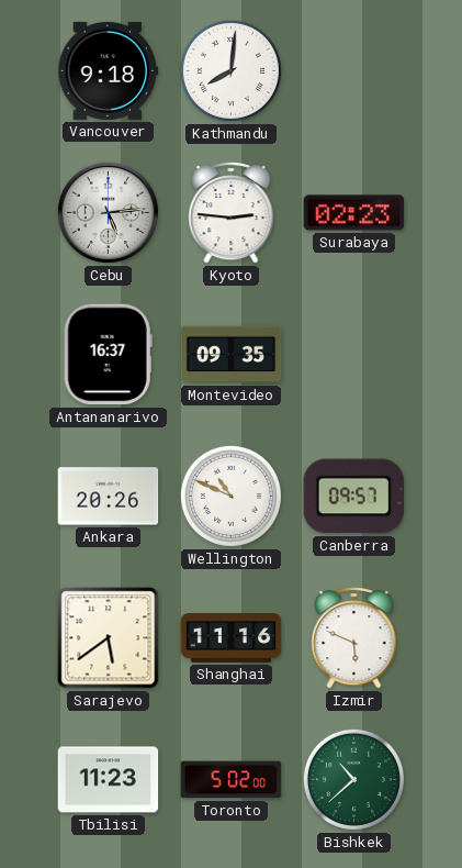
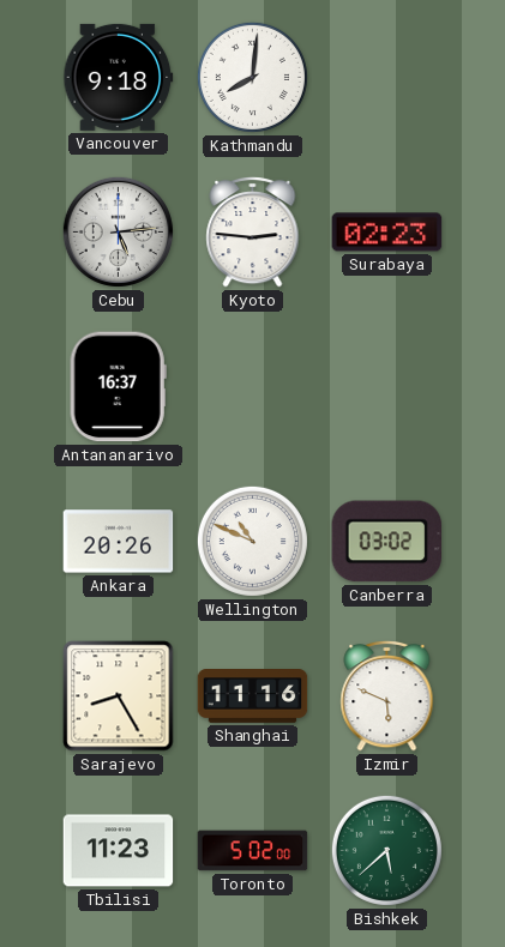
Montevideo: 09:35 -> none (232, 355)
Canberra: 09:57 -> 03:02 (387, 542)
Sarajevo: 5:39 -> 8:25 (119, 696)
Bishkek: 10:38 -> 5:38 (386, 850)
